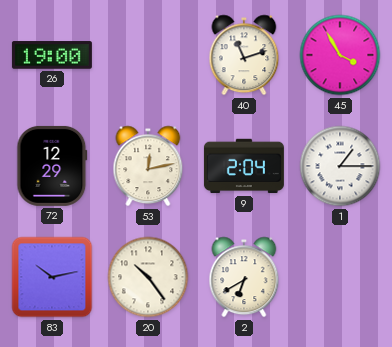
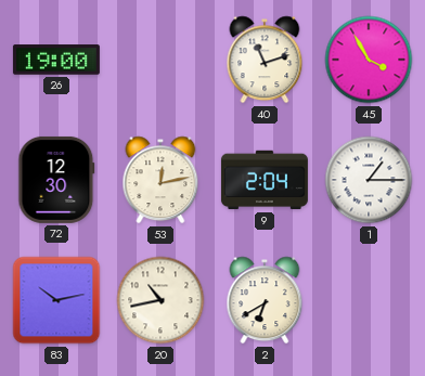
72: 12:29 -> 12:30 (56, 180)
20: 10:24 -> 10:43 (160, 300)
